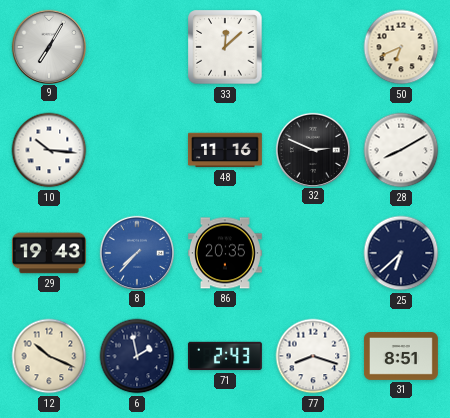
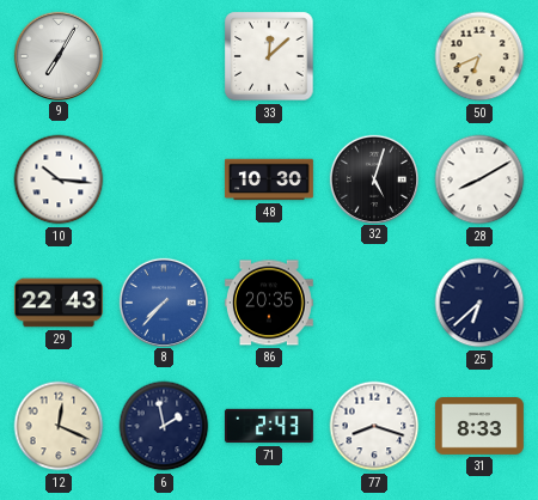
48: 11:16 -> 10:30 (269, 179)
32: 2:49 -> 5:03 (373, 178)
29: 19:43 -> 22:43 (59, 303)
12: 10:19 -> 12:19 (59, 426)
31: 8:51 -> 8:33 (479, 427)
